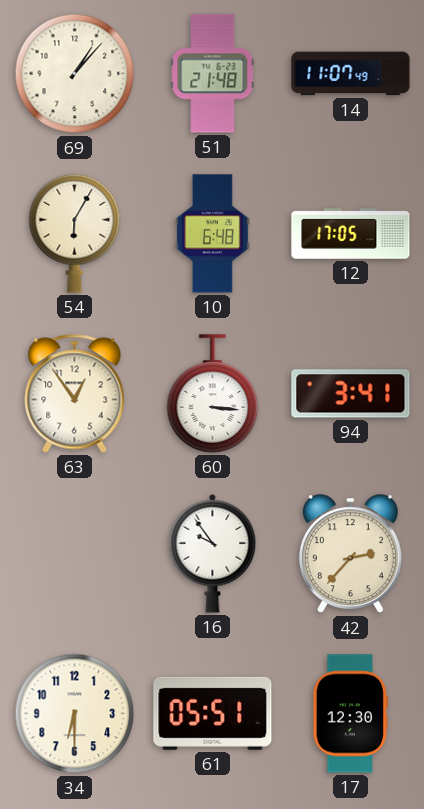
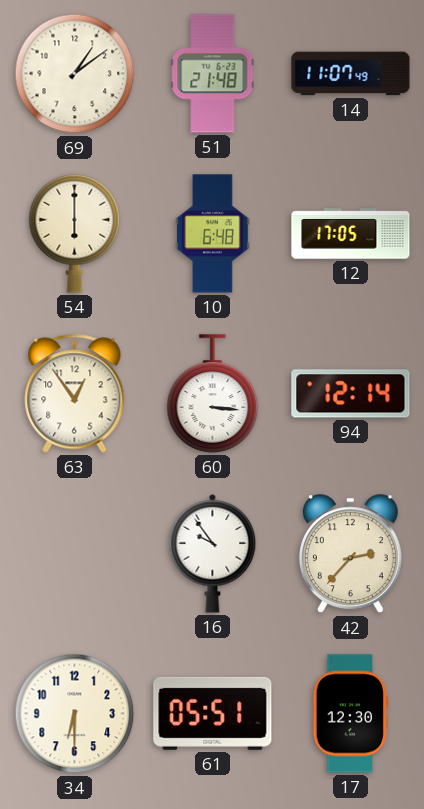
69: 1:07 -> 1:09 (75, 74)
54: 6:05 -> 6:00 (75, 233)
94: 3:41 -> 12:14 (351, 394)
